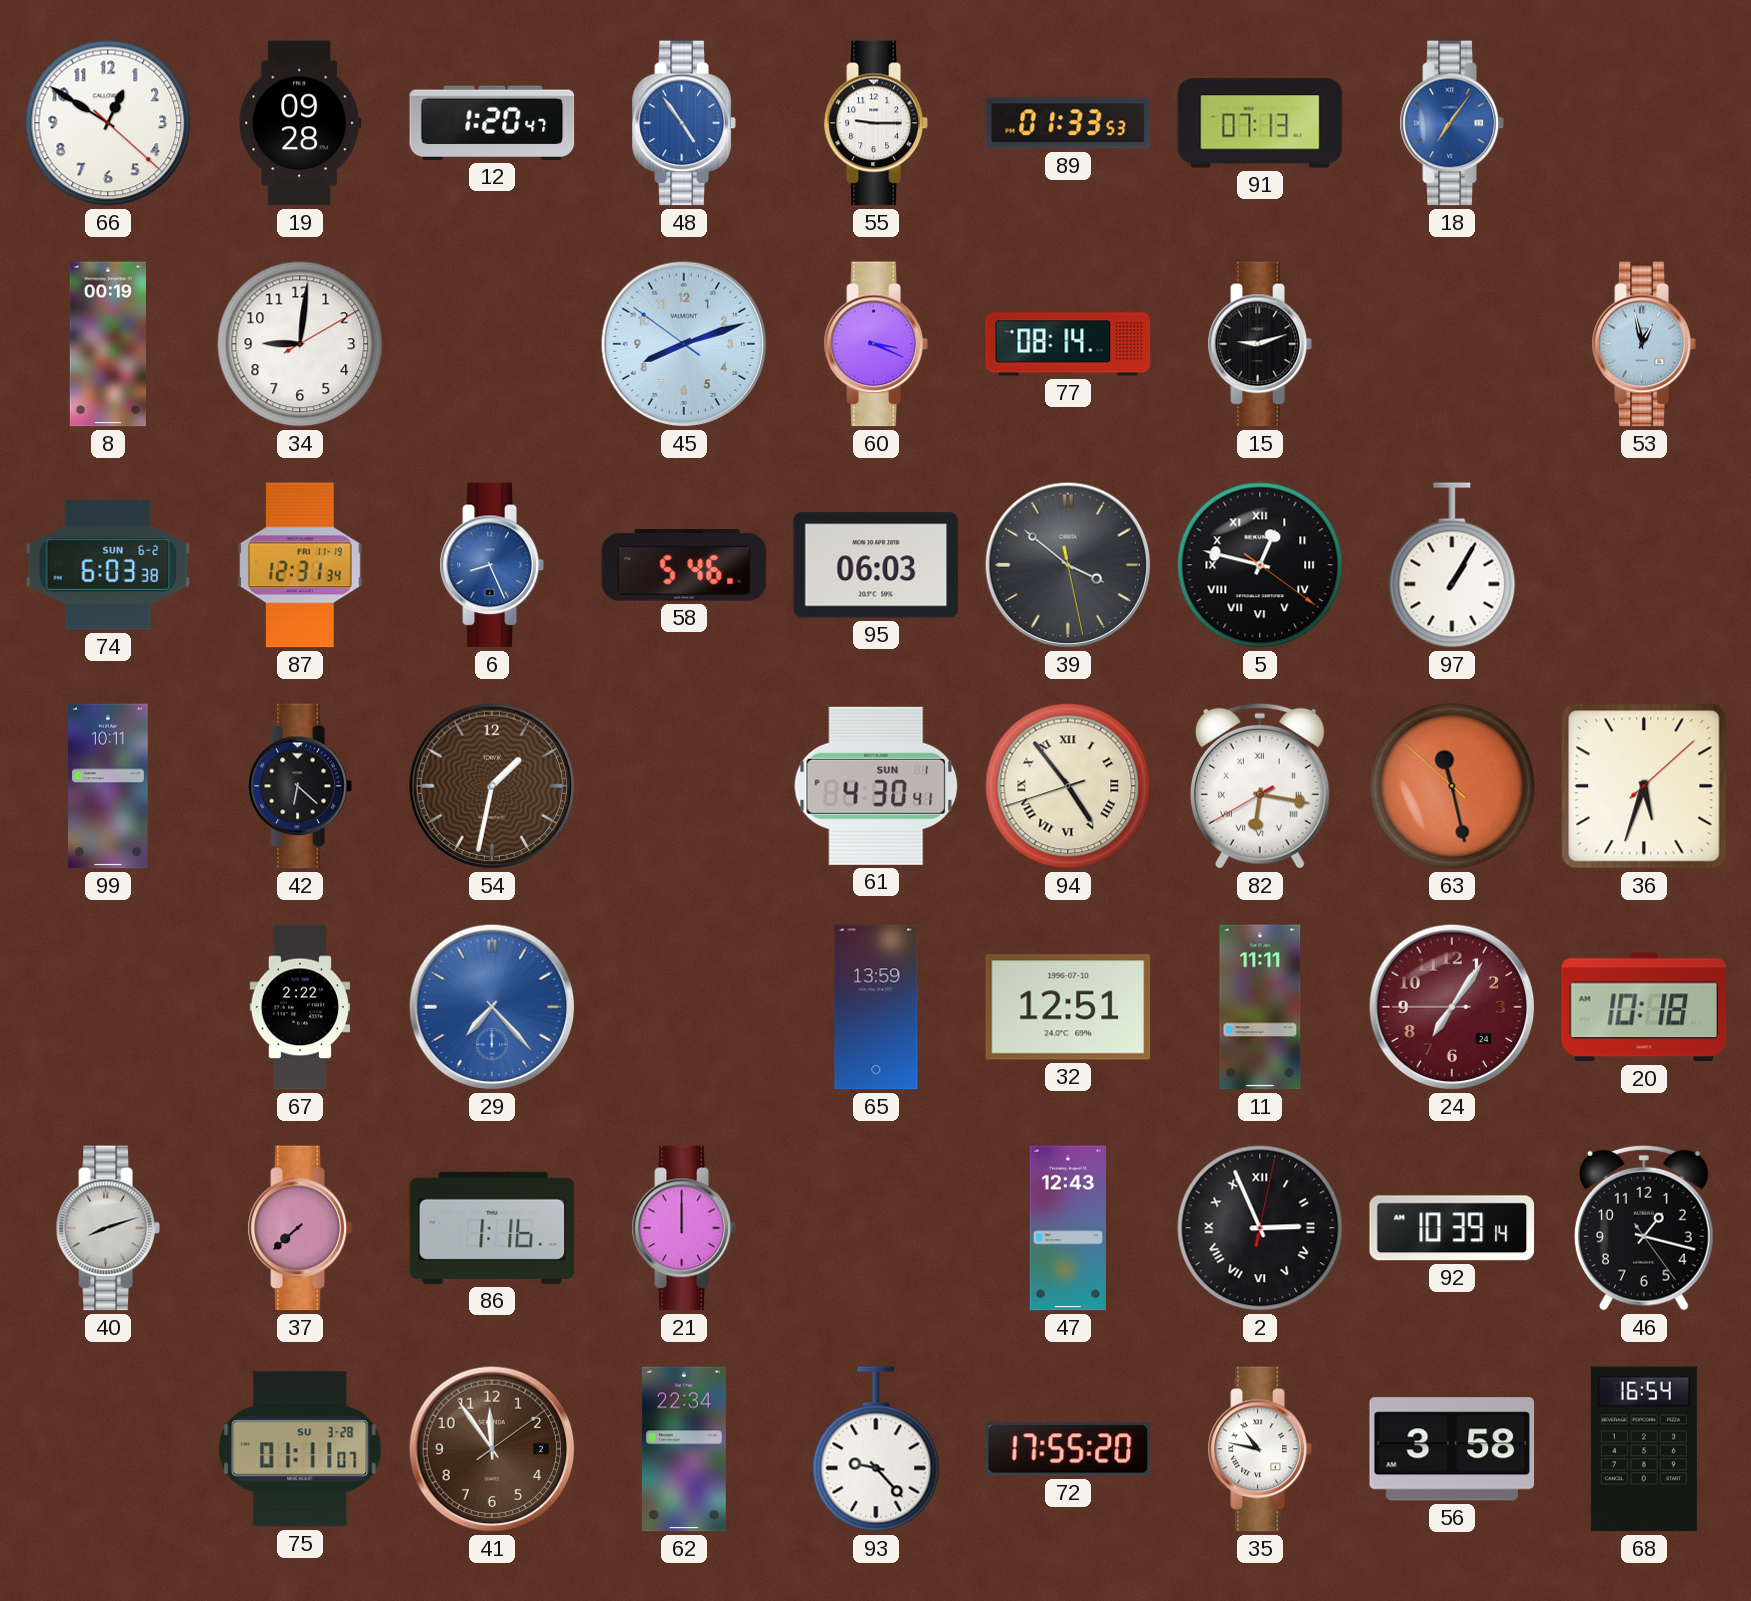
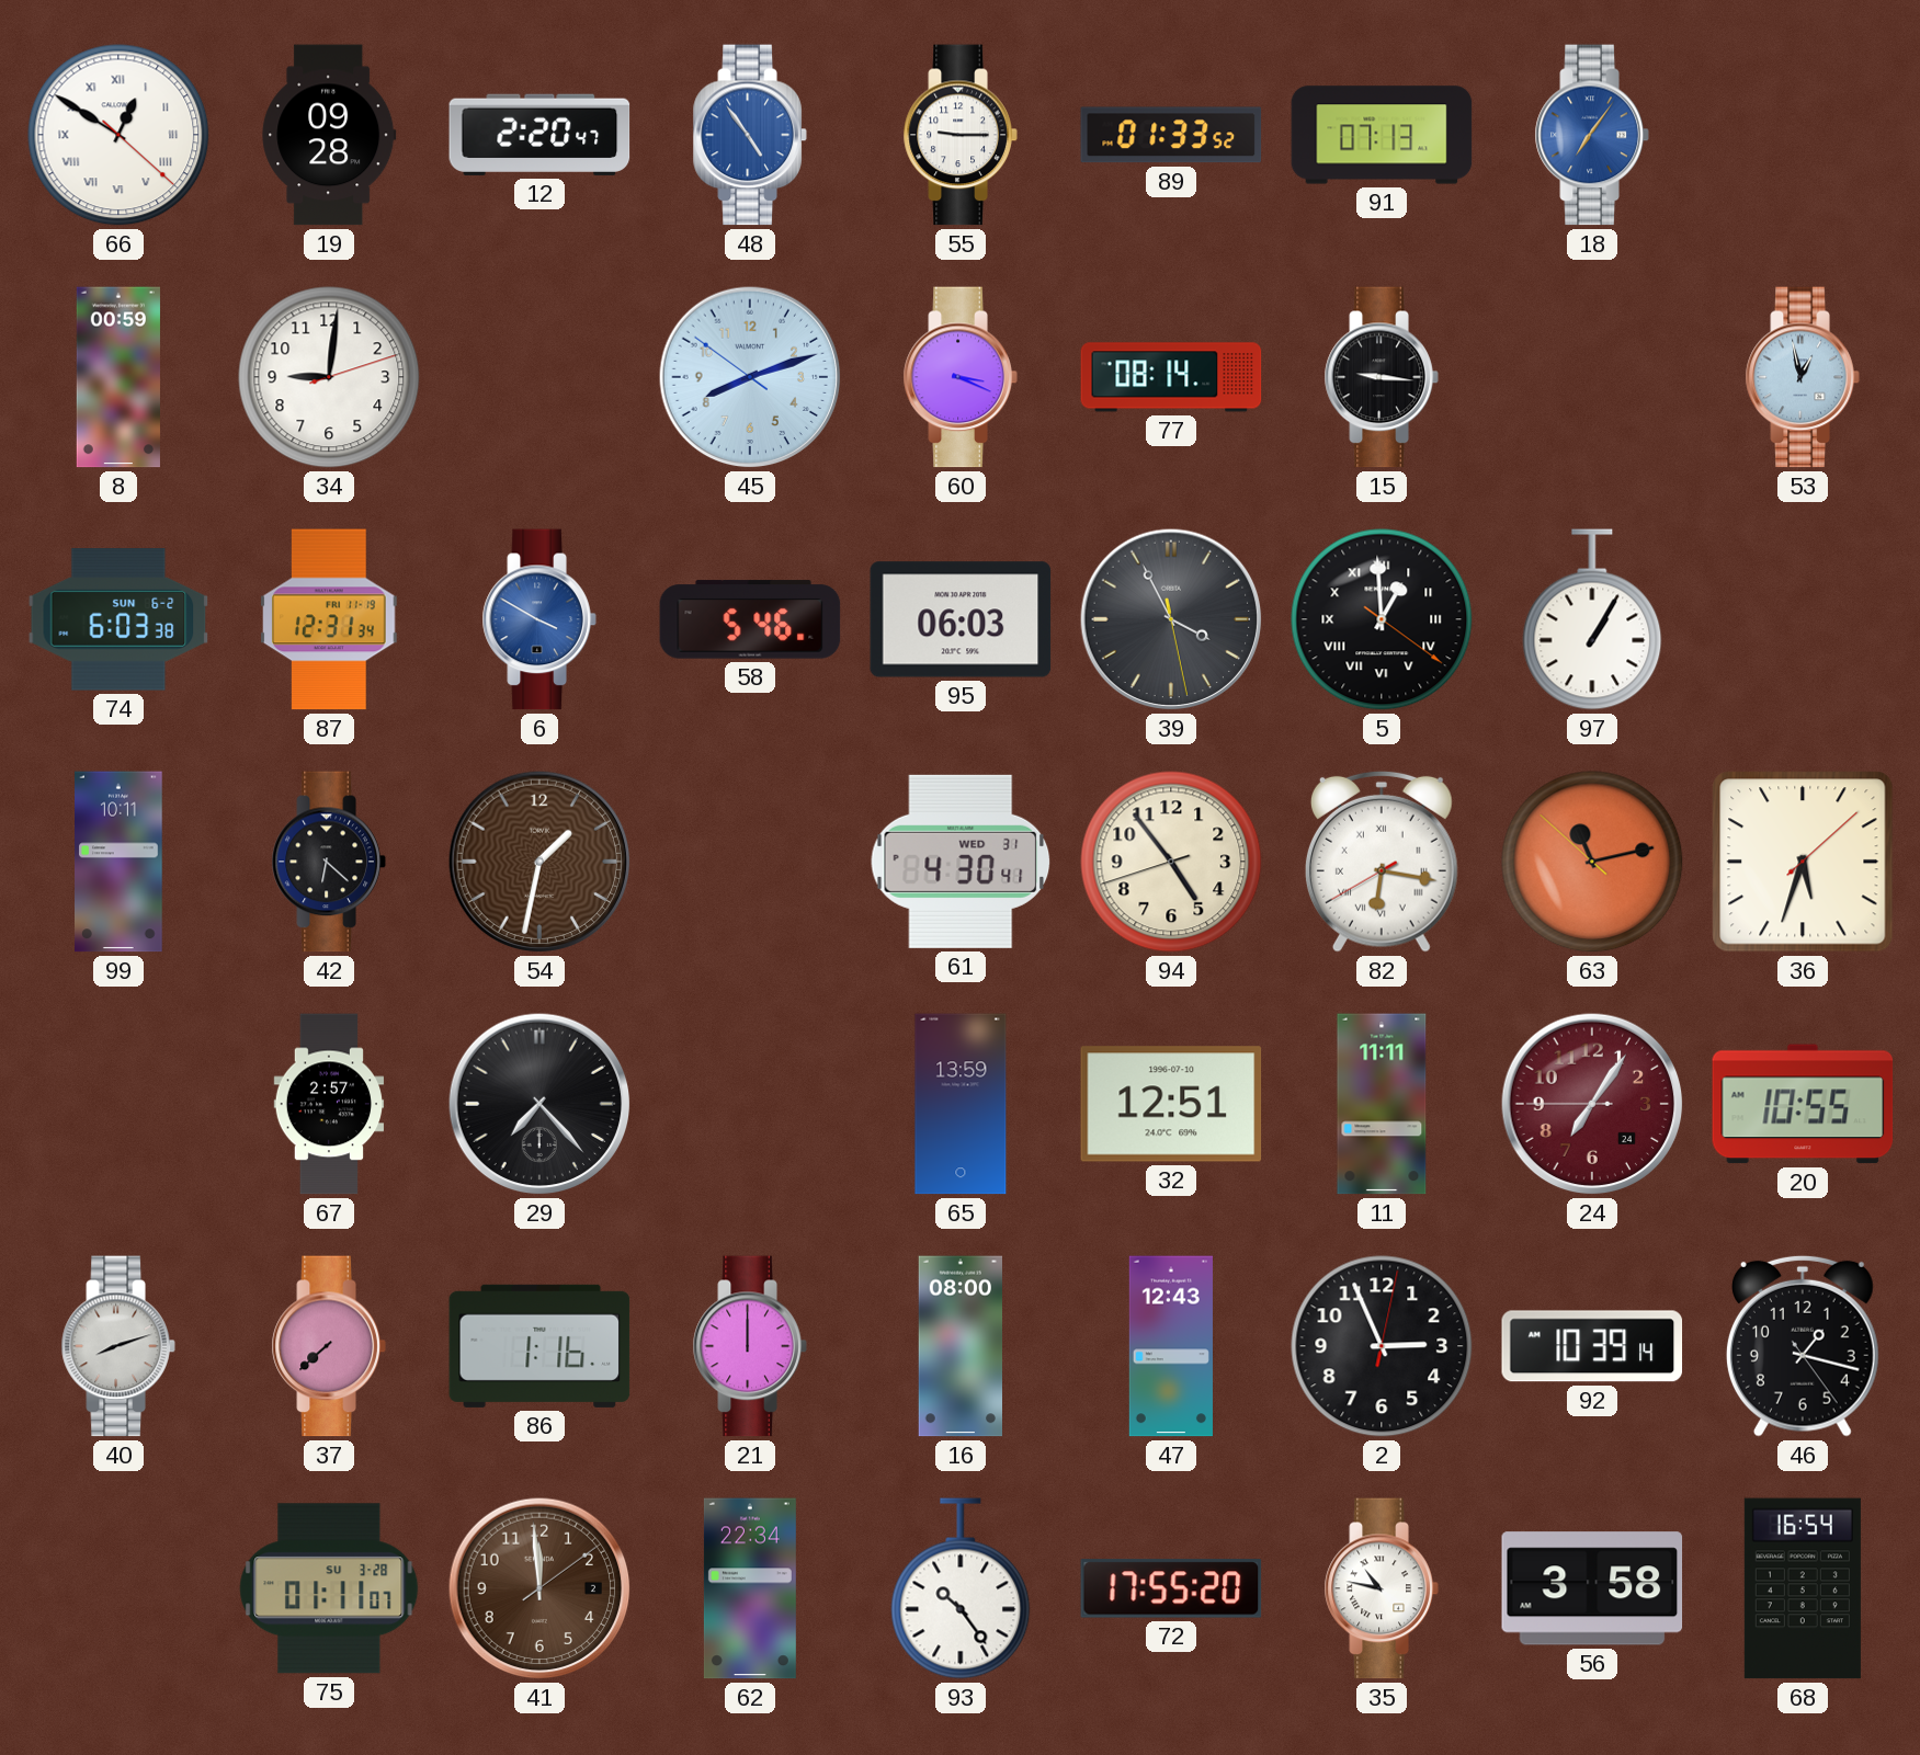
66 numerals: Arabic -> Roman (118, 135)
12: 1:20 -> 2:20 (539, 135)
89: 01:33:53 -> 01:33:52 (1171, 135)
8: 00:19 -> 00:59 (118, 377)
34: 9:01:10 -> 9:01:12 (329, 377)
15: 9:12 -> 9:16 (1382, 377)
6: 8:26 -> 3:50 (539, 619)
39: 3:51 -> 3:55 (1171, 619)
5: 12:47 -> 12:59 (1382, 619)
61 date: SUN 1 -> WED 31 (961, 862)
94 numerals: Roman -> Arabic (1171, 862)
63: 11:27 -> 11:12 (1592, 862)
67: 2:22 -> 2:57 (329, 1104)
29 dial: blue -> black (539, 1104)
20: 10:18 -> 10:55 (1803, 1104)
16: none -> 08:00 (961, 1346)
2 numerals: Roman -> Arabic (1382, 1346)
41: 11:54 -> 11:59 (539, 1588)
93: 9:23 -> 10:24 (961, 1588)
